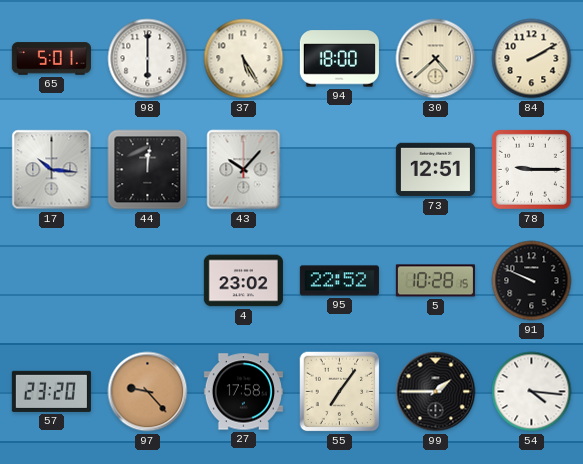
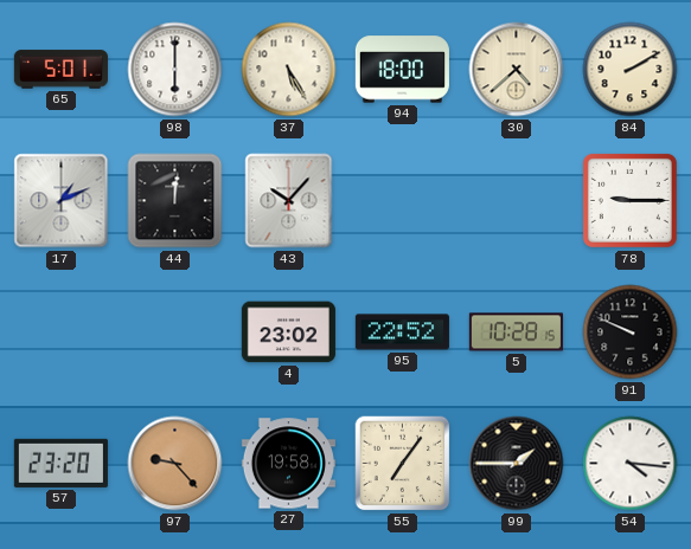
17: 10:16 -> 1:11 (62, 201)
73: 12:51 -> none (435, 170)
27: 17:58 -> 19:58 (288, 464)
